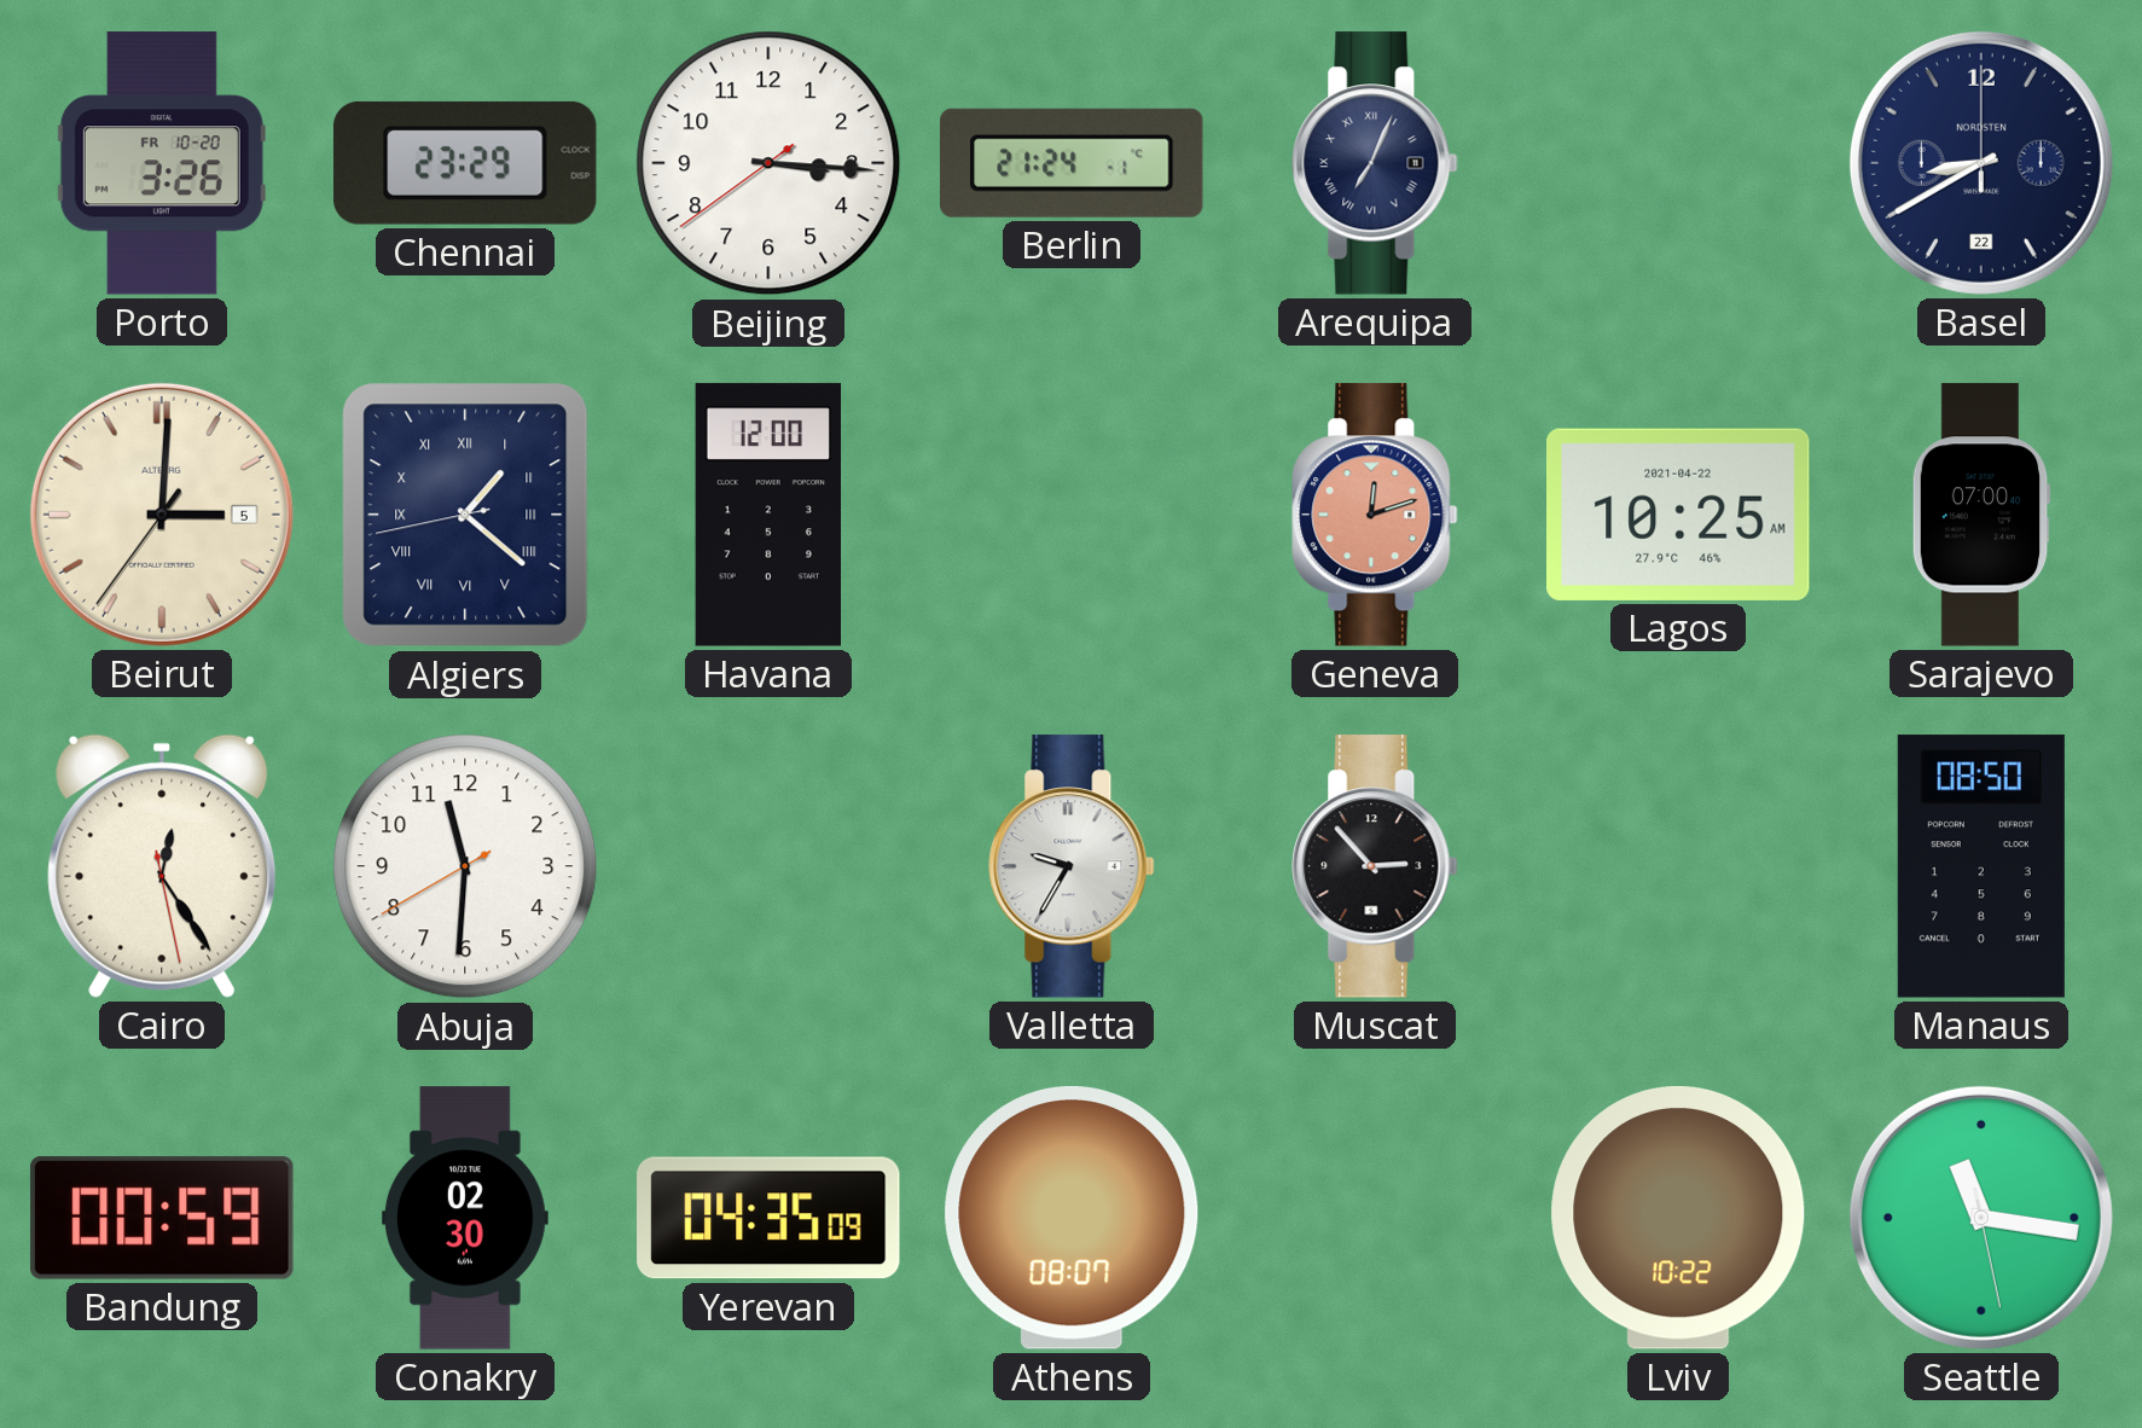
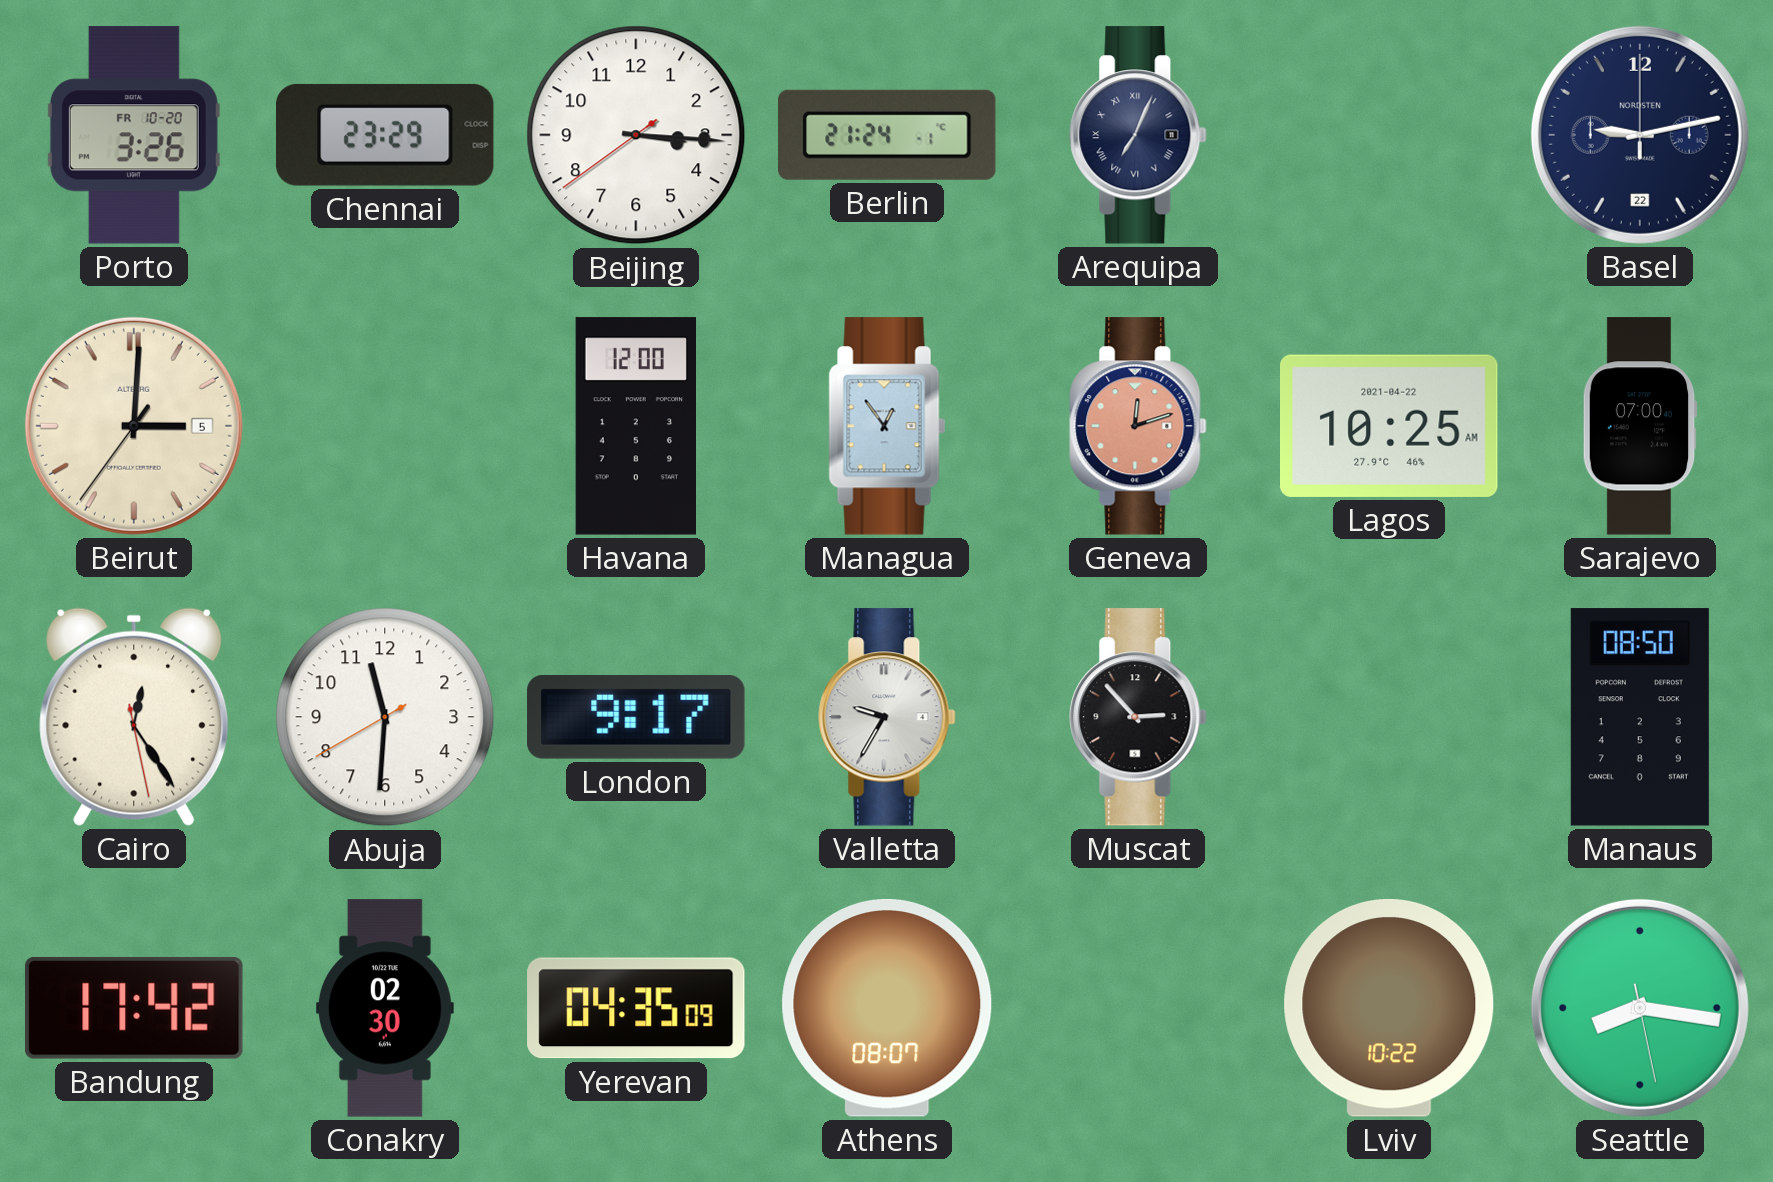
Basel: 8:40 -> 9:13 (1640, 135)
Algiers: 1:21 -> none (465, 515)
Managua: none -> 12:54 (887, 426)
London: none -> 9:17 (636, 717)
Bandung: 00:59 -> 17:42 (134, 1008)
Seattle: 11:16 -> 8:16 (1640, 1008)
